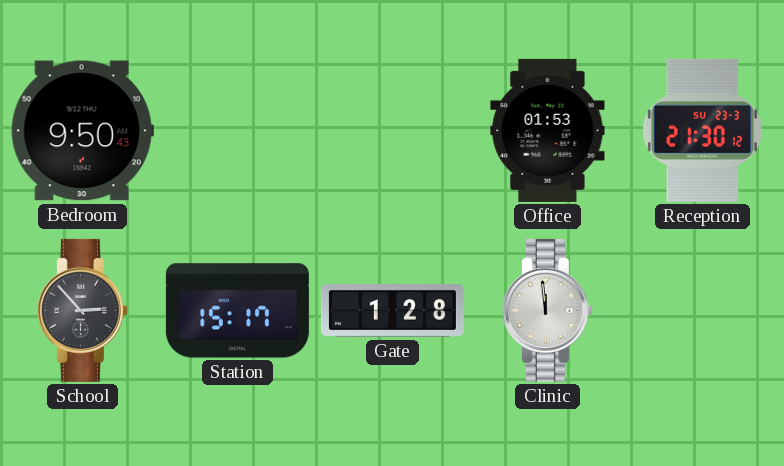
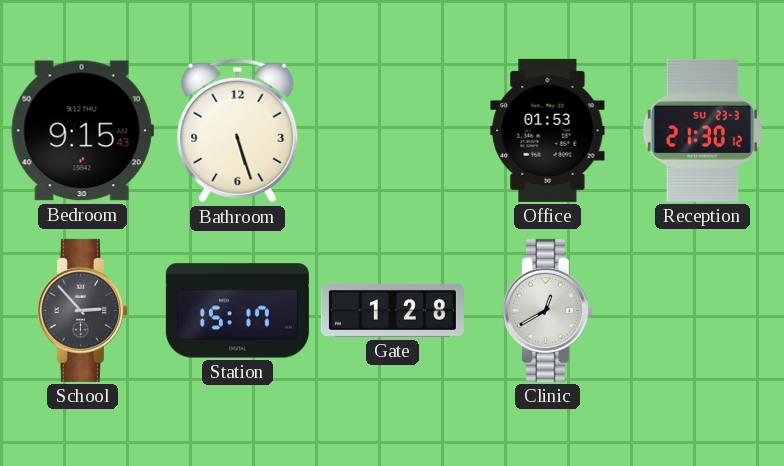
Bedroom: 9:50 -> 9:15 (82, 131)
Bathroom: none -> 5:27 (238, 131)
Clinic: 11:59 -> 12:40 (547, 310)
